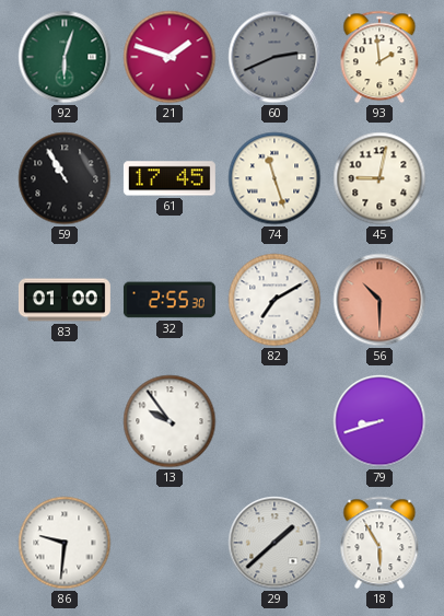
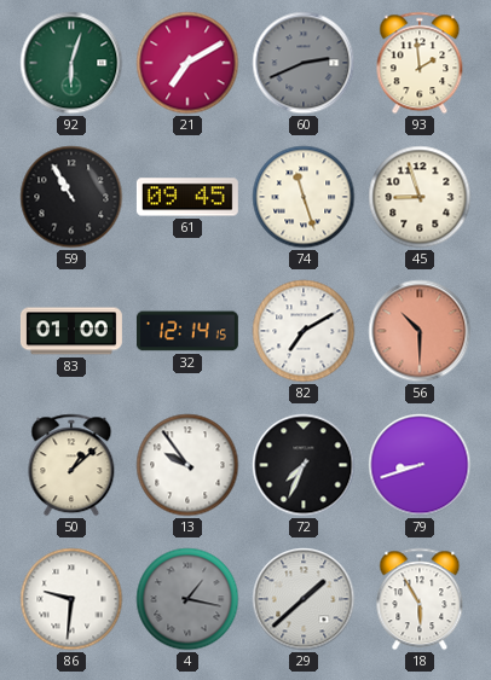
21: 1:48 -> 7:10 (187, 63)
61: 17:45 -> 09:45 (187, 197)
45: 9:02 -> 8:57 (420, 197)
32: 2:55 -> 12:14 (187, 331)
50: none -> 1:08 (71, 465)
72: none -> 7:34 (304, 465)
4: none -> 1:17 (187, 599)
